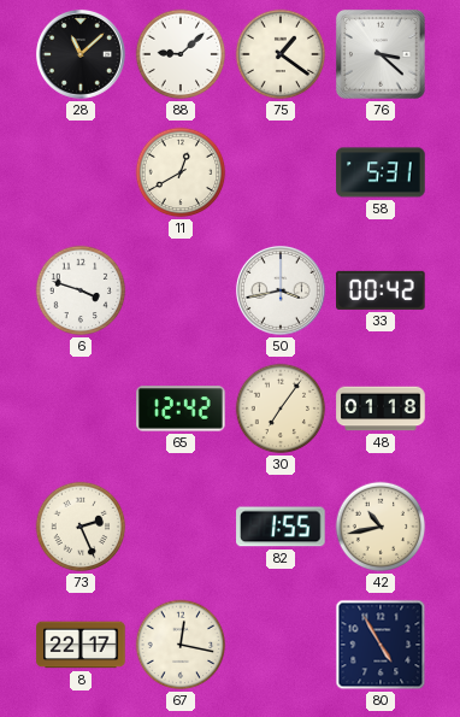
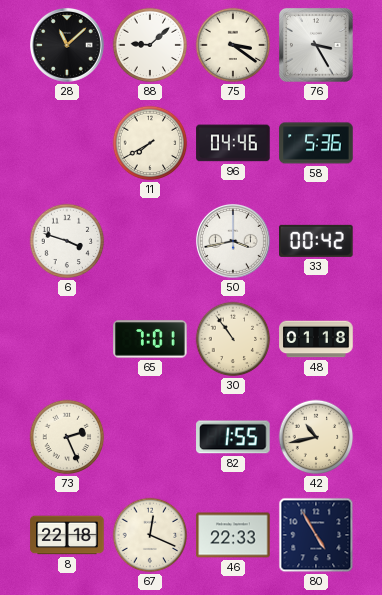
75: 1:21 -> 3:21 (233, 45)
76: 3:22 -> 3:25 (316, 45)
11: 12:40 -> 7:40 (150, 143)
96: none -> 04:46 (233, 143)
58: 5:31 -> 5:36 (316, 143)
65: 12:42 -> 7:01 (150, 339)
30: 7:06 -> 10:54 (233, 339)
8: 22:17 -> 22:18 (67, 535)
67: 12:17 -> 12:19 (150, 535)
46: none -> 22:33 (233, 535)
